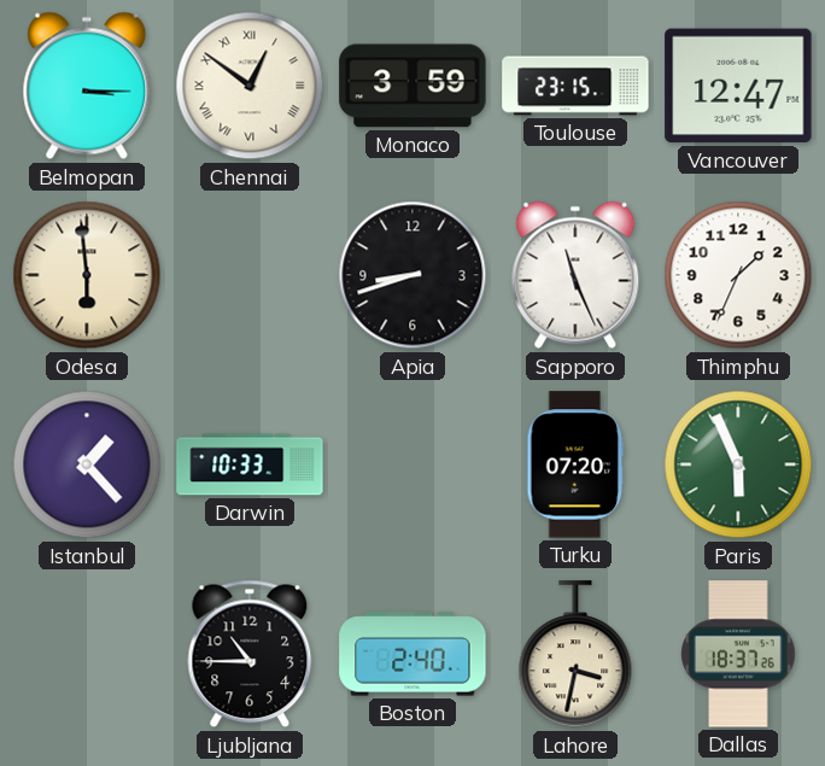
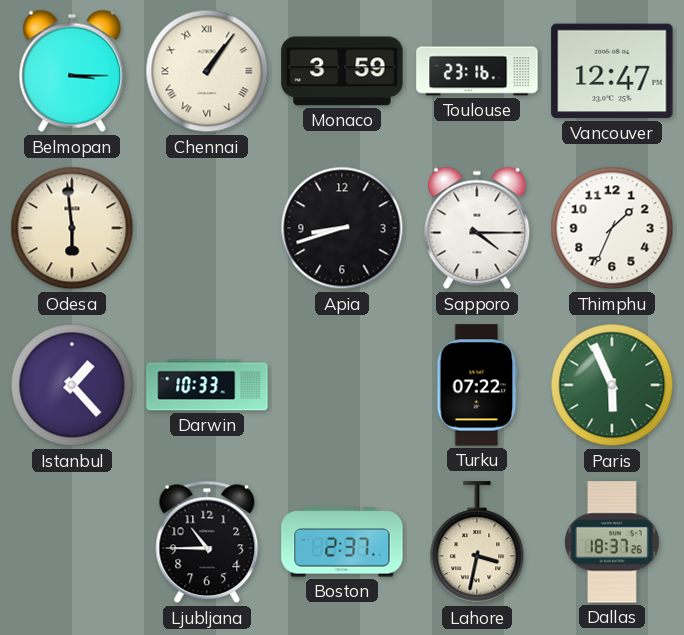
Chennai: 12:51 -> 1:06 (207, 71)
Toulouse: 23:15 -> 23:16 (477, 71)
Sapporo: 11:26 -> 4:15 (477, 228)
Turku: 07:20 -> 07:22 (477, 385)
Boston: 2:40 -> 2:37 (342, 542)
